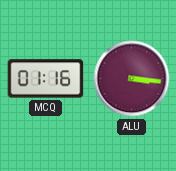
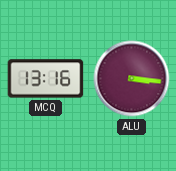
MCQ: 01:16 -> 13:16 (46, 79)
